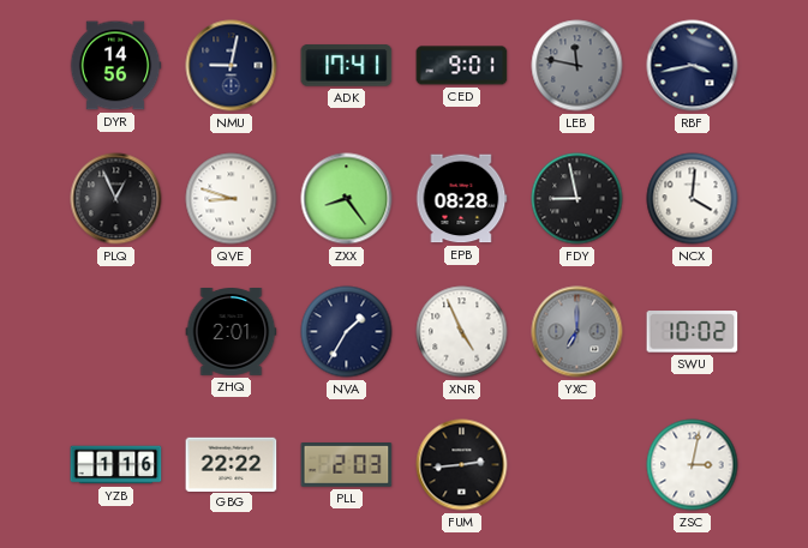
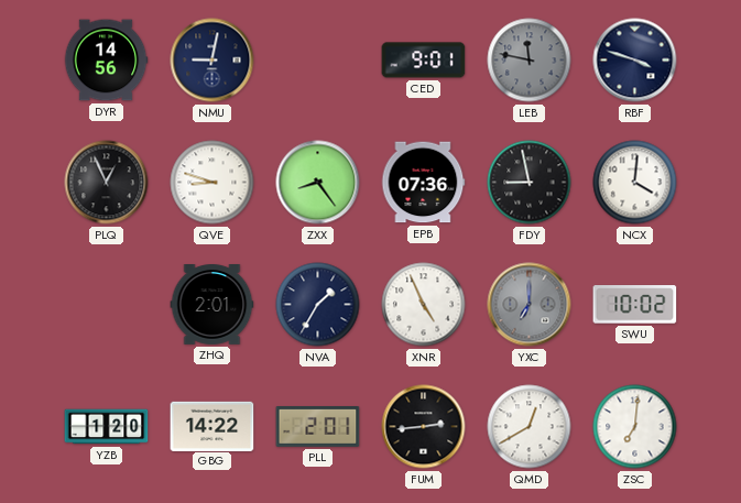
ADK: 17:41 -> none (347, 66)
RBF: 3:43 -> 3:48 (635, 61)
EPB: 08:28 -> 07:36 (423, 183)
YZB: 1:16 -> 1:20 (107, 427)
GBG: 22:22 -> 14:22 (213, 426)
PLL: 2:03 -> 2:01 (318, 427)
QMD: none -> 12:40 (530, 427)
ZSC: 3:02 -> 7:01 (635, 427)
